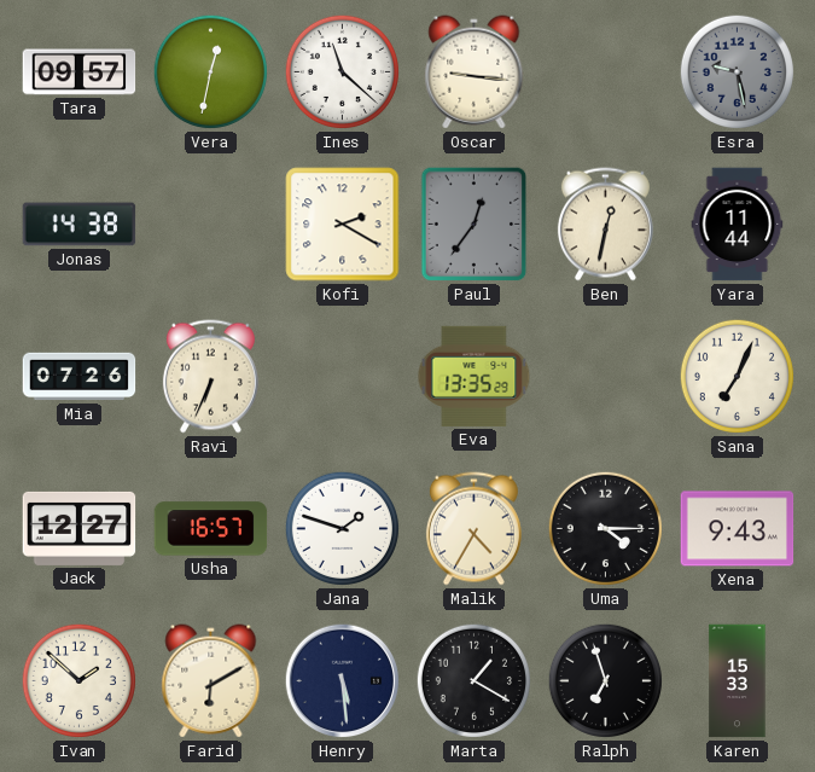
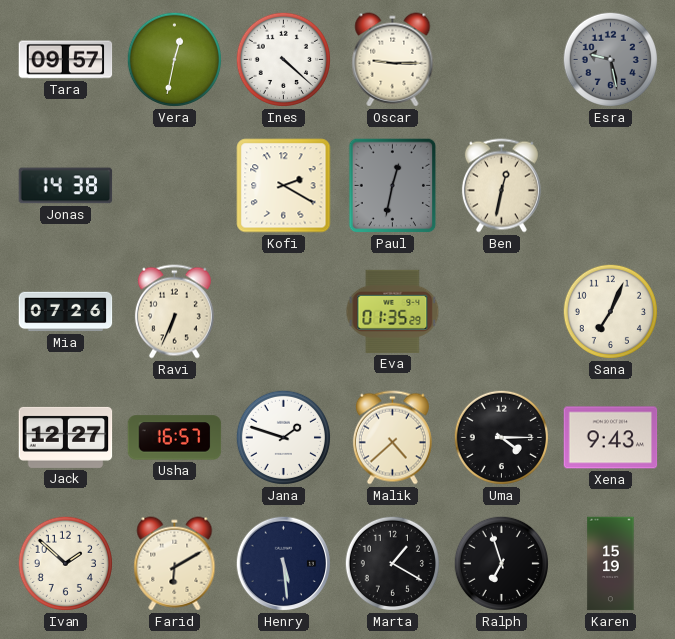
Ines: 11:22 -> 4:22 (283, 59)
Oscar: 9:16 -> 9:15 (393, 60)
Paul: 12:36 -> 12:32 (393, 186)
Yara: 11:44 -> none (738, 225)
Eva: 13:35 -> 01:35 (393, 311)
Malik: 4:35 -> 4:38 (392, 438)
Karen: 15:33 -> 15:19 (611, 564)
